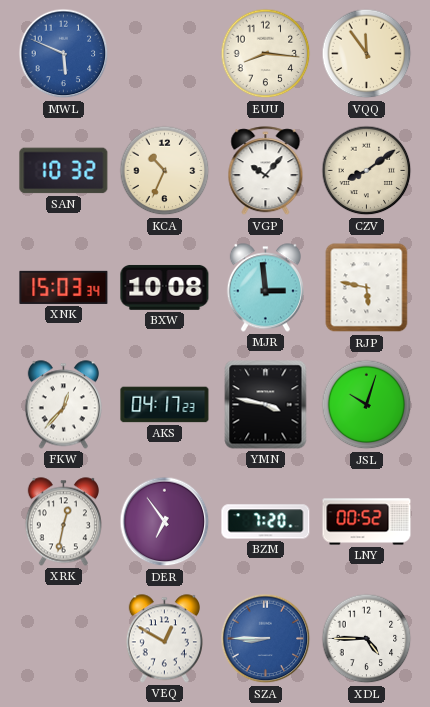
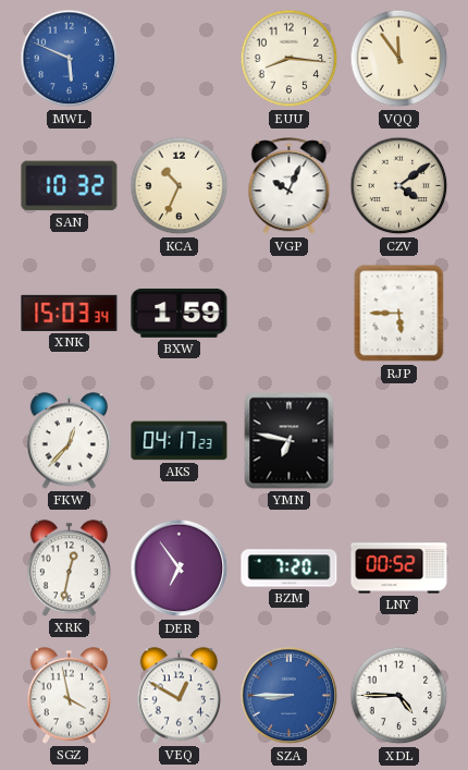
VGP: 10:07 -> 10:04 (290, 186)
CZV: 8:09 -> 4:09 (399, 186)
BXW: 10:08 -> 1:59 (180, 313)
MJR: 2:59 -> none (265, 288)
RJP: 5:47 -> 5:45 (399, 314)
YMN: 3:47 -> 6:47 (290, 441)
JSL: 10:03 -> none (367, 405)
SGZ: none -> 3:58 (69, 696)
